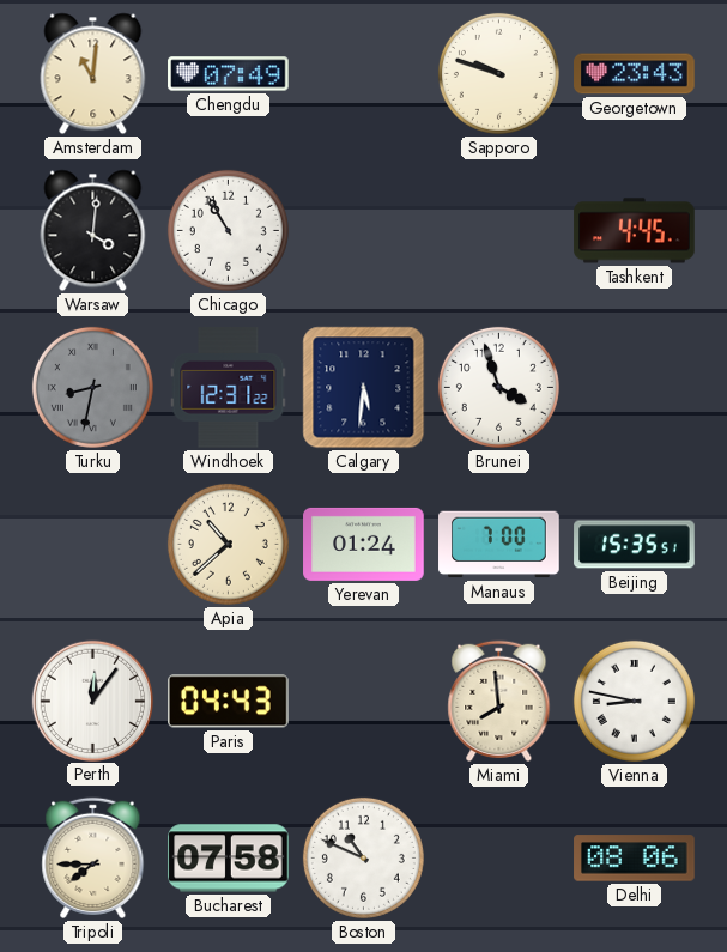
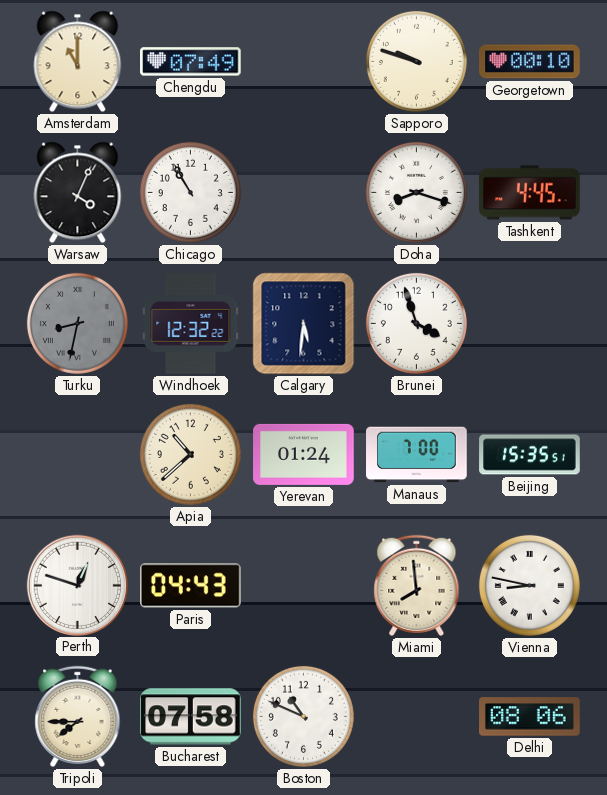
Amsterdam: 11:01 -> 11:00 (78, 62)
Georgetown: 23:43 -> 00:10 (530, 62)
Warsaw: 4:01 -> 4:04 (78, 193)
Doha: none -> 8:18 (416, 192)
Windhoek: 12:31 -> 12:32 (191, 324)
Perth: 12:06 -> 12:48 (77, 585)
